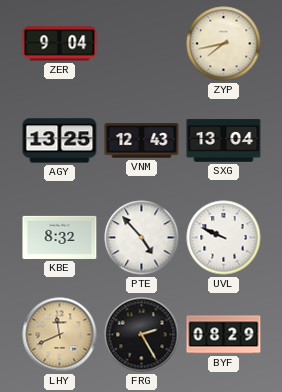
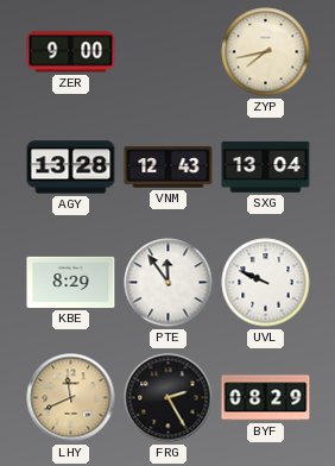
ZER: 9:04 -> 9:00 (71, 52)
AGY: 13:25 -> 13:28 (71, 168)
KBE: 8:32 -> 8:29 (71, 282)
PTE: 4:53 -> 11:54 (169, 283)
